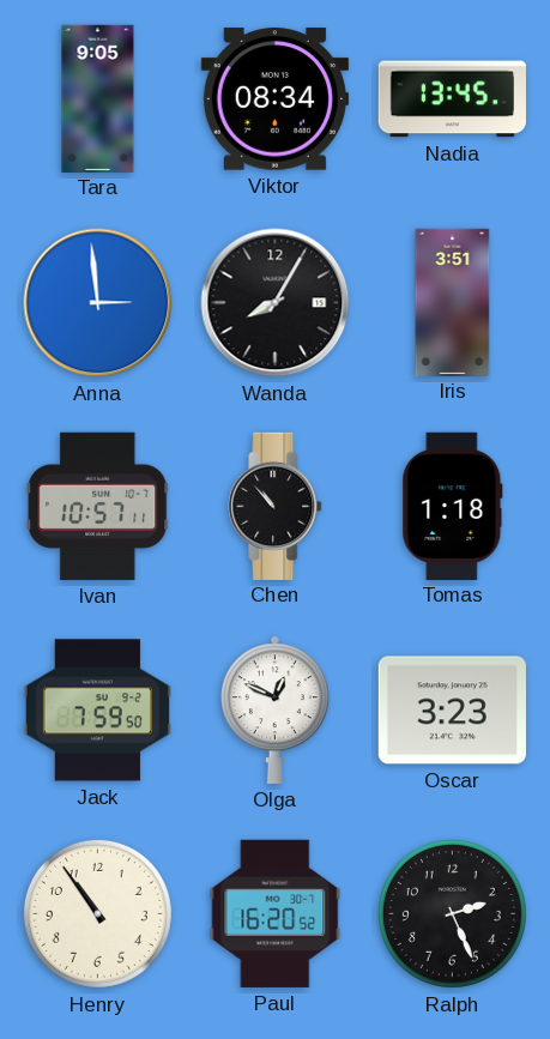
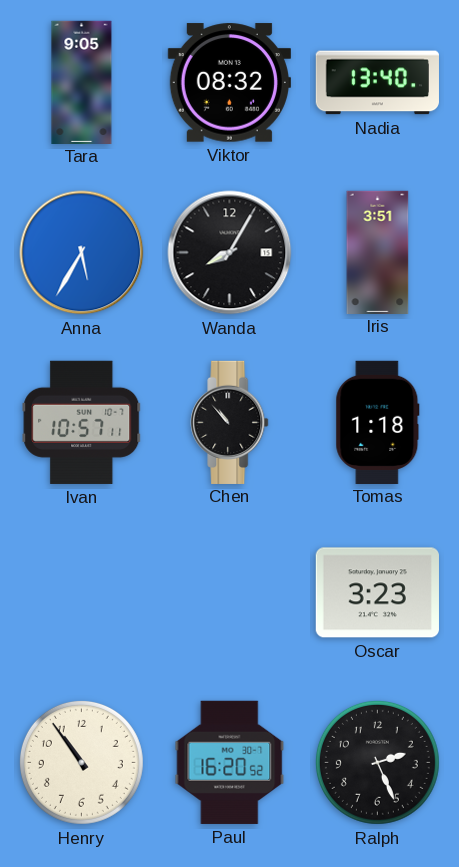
Viktor: 08:34 -> 08:32 (229, 83)
Nadia: 13:45 -> 13:40 (377, 83)
Anna: 2:59 -> 5:35 (82, 253)
Jack: 7:59 -> none (97, 711)
Olga: 12:49 -> none (276, 709)
